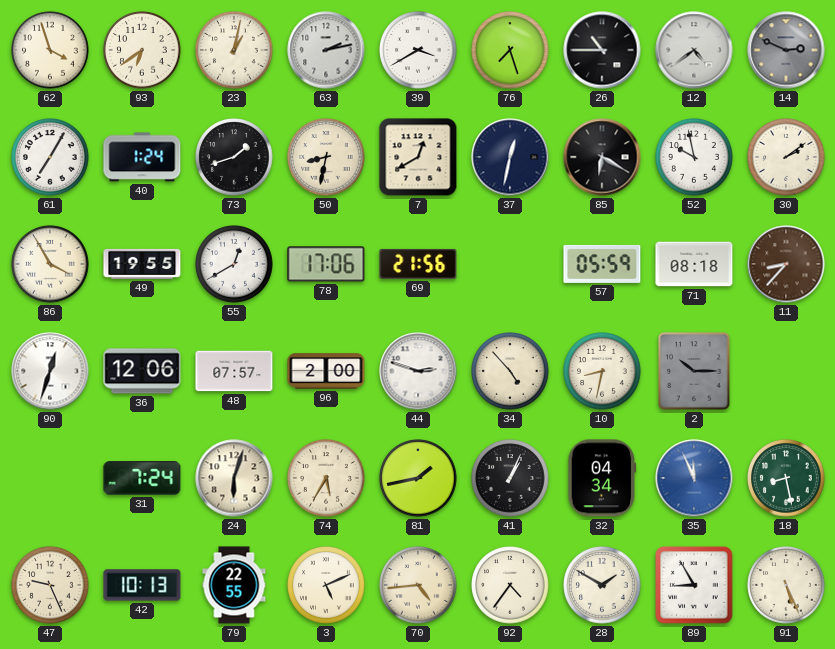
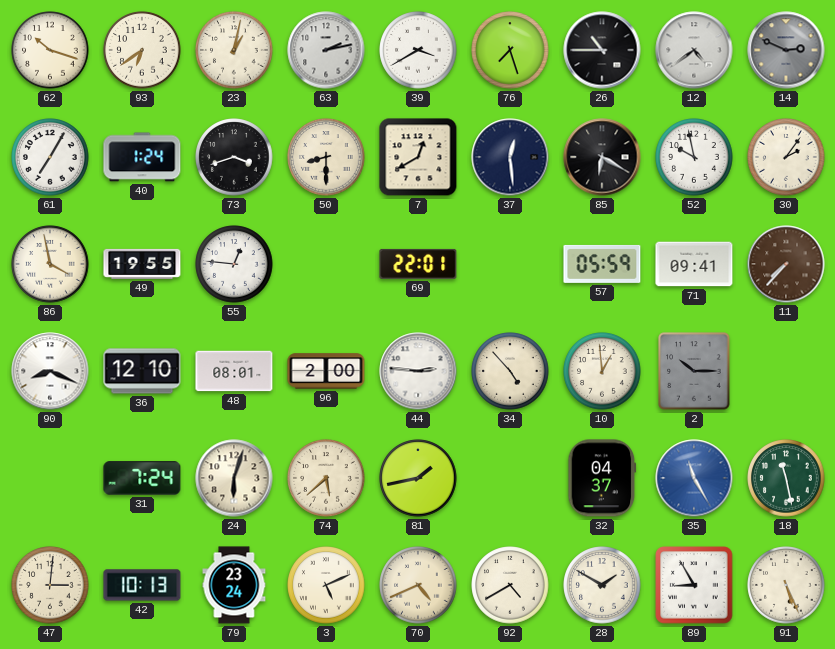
62: 3:57 -> 10:18 (50, 50)
73: 1:42 -> 3:42 (234, 157)
50: 8:32 -> 8:30 (326, 157)
37: 12:32 -> 12:29 (510, 157)
30: 2:09 -> 2:06 (786, 157)
86: 3:55 -> 3:58 (50, 264)
55: 12:40 -> 12:46 (234, 264)
78: 17:06 -> none (326, 264)
69: 21:56 -> 22:01 (418, 264)
71: 08:18 -> 09:41 (694, 264)
11: 8:37 -> 7:37 (786, 264)
90: 12:33 -> 8:19 (50, 371)
36: 12:06 -> 12:10 (142, 371)
48: 07:57 -> 08:01 (234, 371)
44: 2:48 -> 2:46 (418, 371)
10: 8:32 -> 12:59 (602, 371)
74: 5:35 -> 5:38 (326, 478)
41: 1:04 -> none (510, 478)
32: 04:34 -> 04:37 (602, 478)
35: 11:56 -> 11:25 (694, 478)
18: 8:28 -> 11:28 (786, 478)
47: 9:26 -> 3:01 (50, 585)
79: 22:55 -> 23:24 (234, 585)
70: 4:44 -> 4:41 (418, 585)
92: 4:36 -> 4:40 (510, 585)
